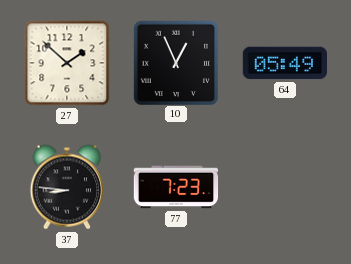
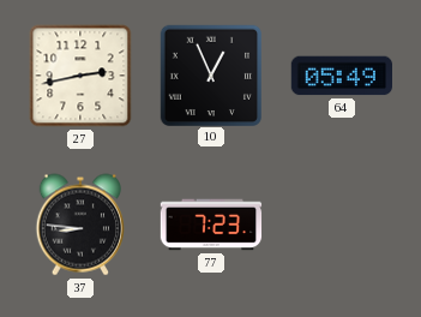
27: 1:52 -> 2:43 (80, 76)
